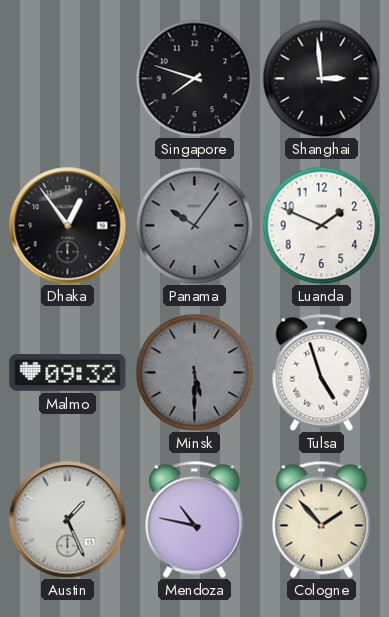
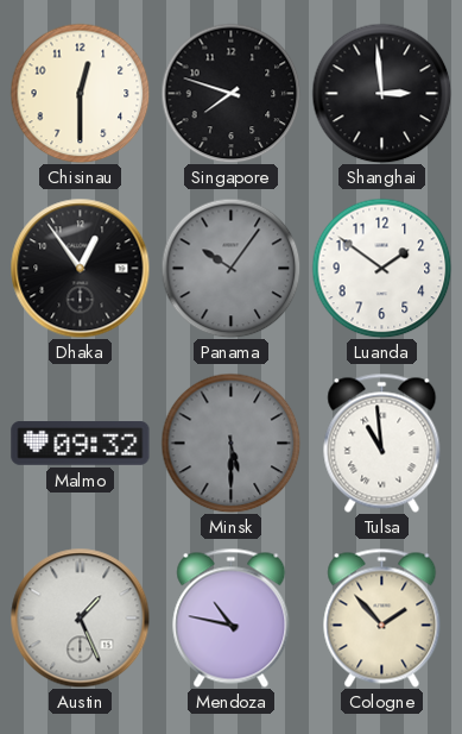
Chisinau: none -> 12:30 (80, 93)
Luanda: 1:49 -> 1:51 (381, 268)
Tulsa: 4:57 -> 10:59 (382, 443)
